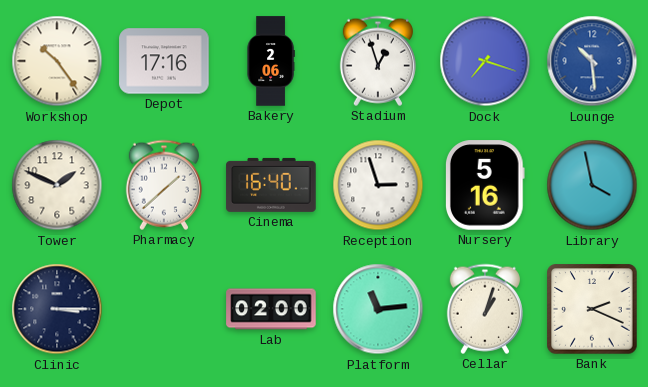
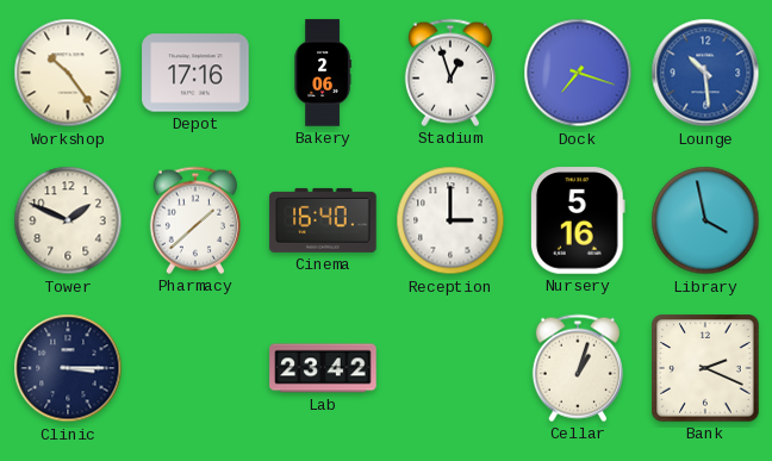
Reception: 2:57 -> 3:00 (450, 220)
Lab: 02:00 -> 23:42 (323, 368)
Platform: 11:14 -> none (378, 309)
